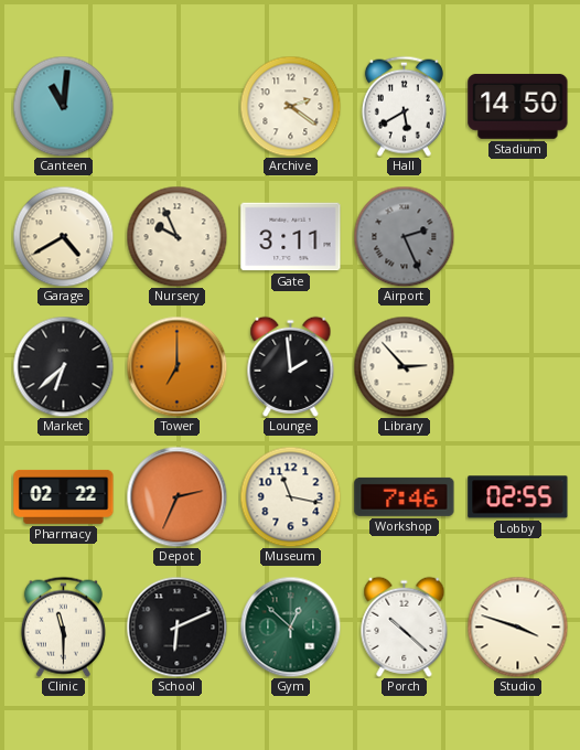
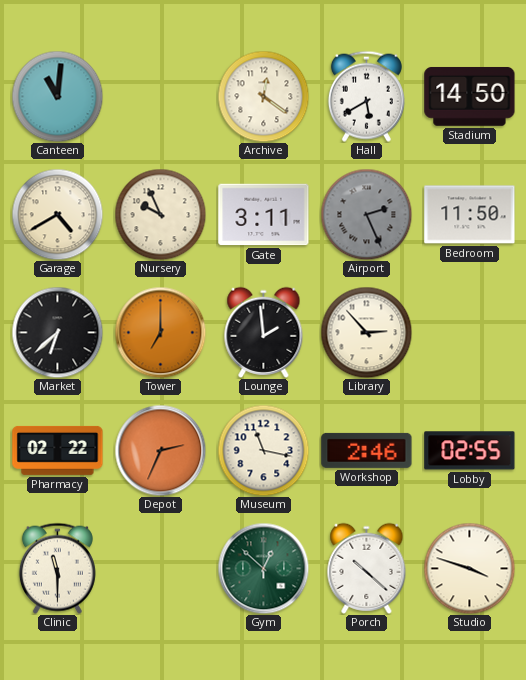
Archive: 2:21 -> 12:21 (263, 96)
Bedroom: none -> 11:50 (470, 215)
Workshop: 7:46 -> 2:46 (367, 450)
School: 6:11 -> none (176, 626)
